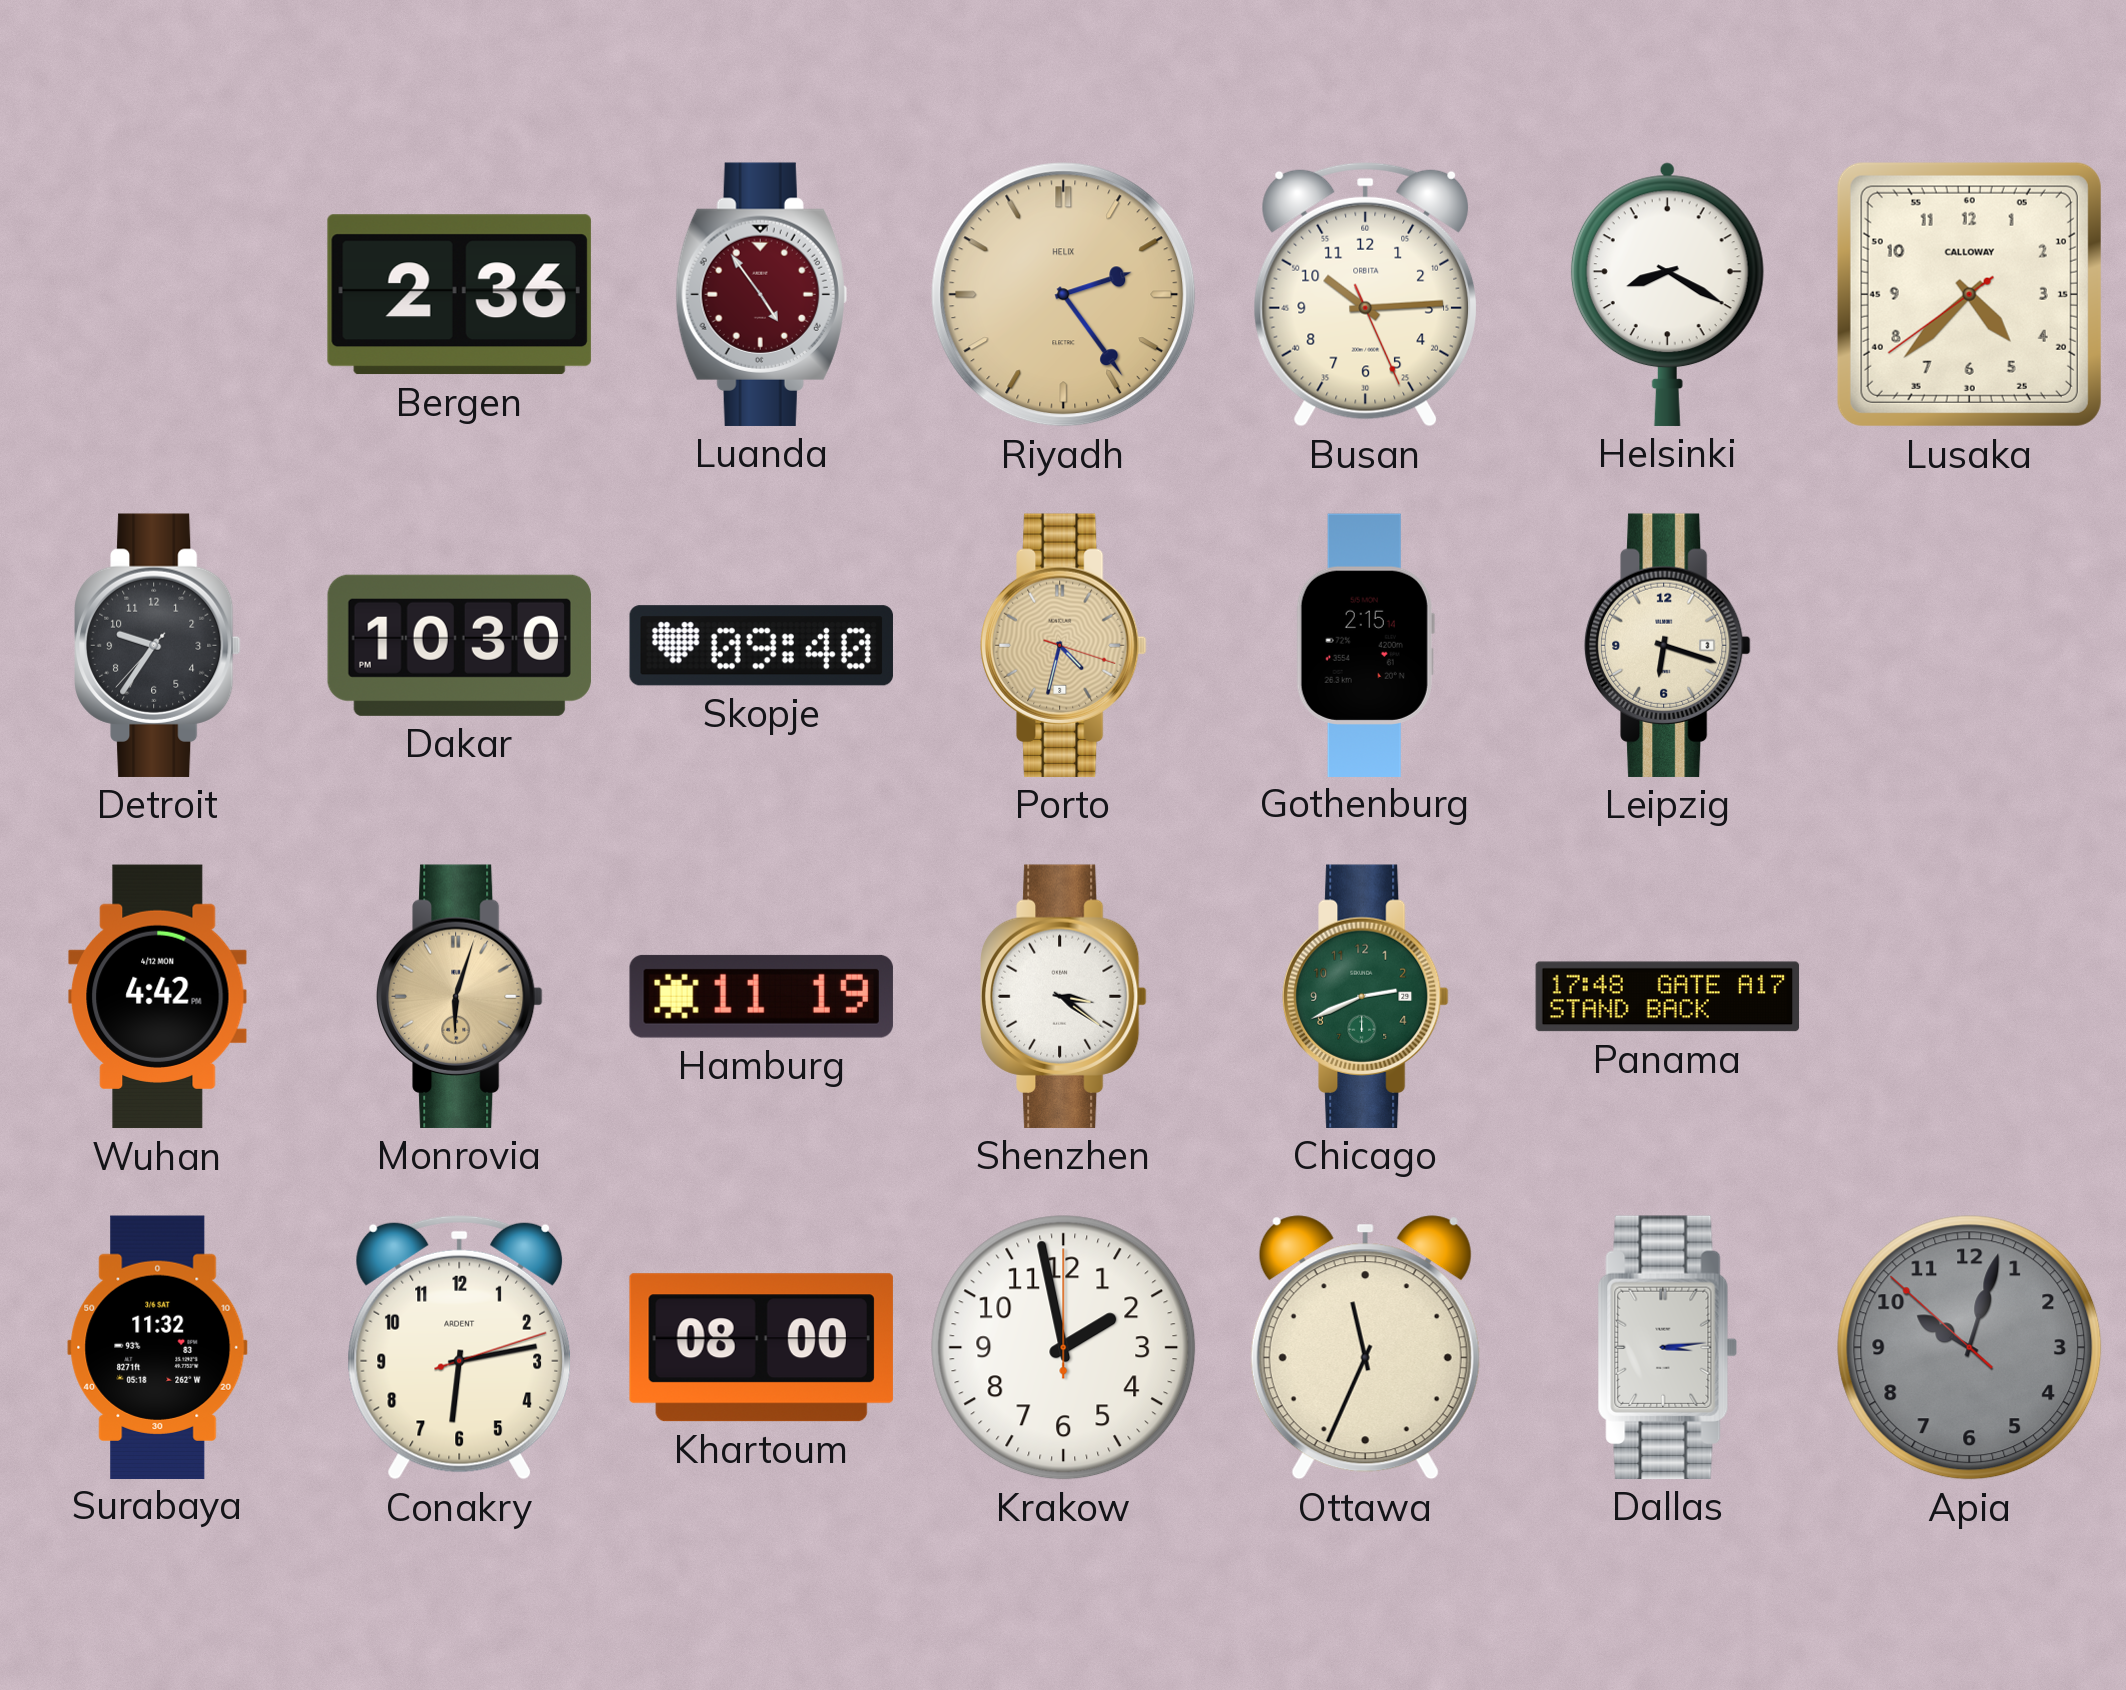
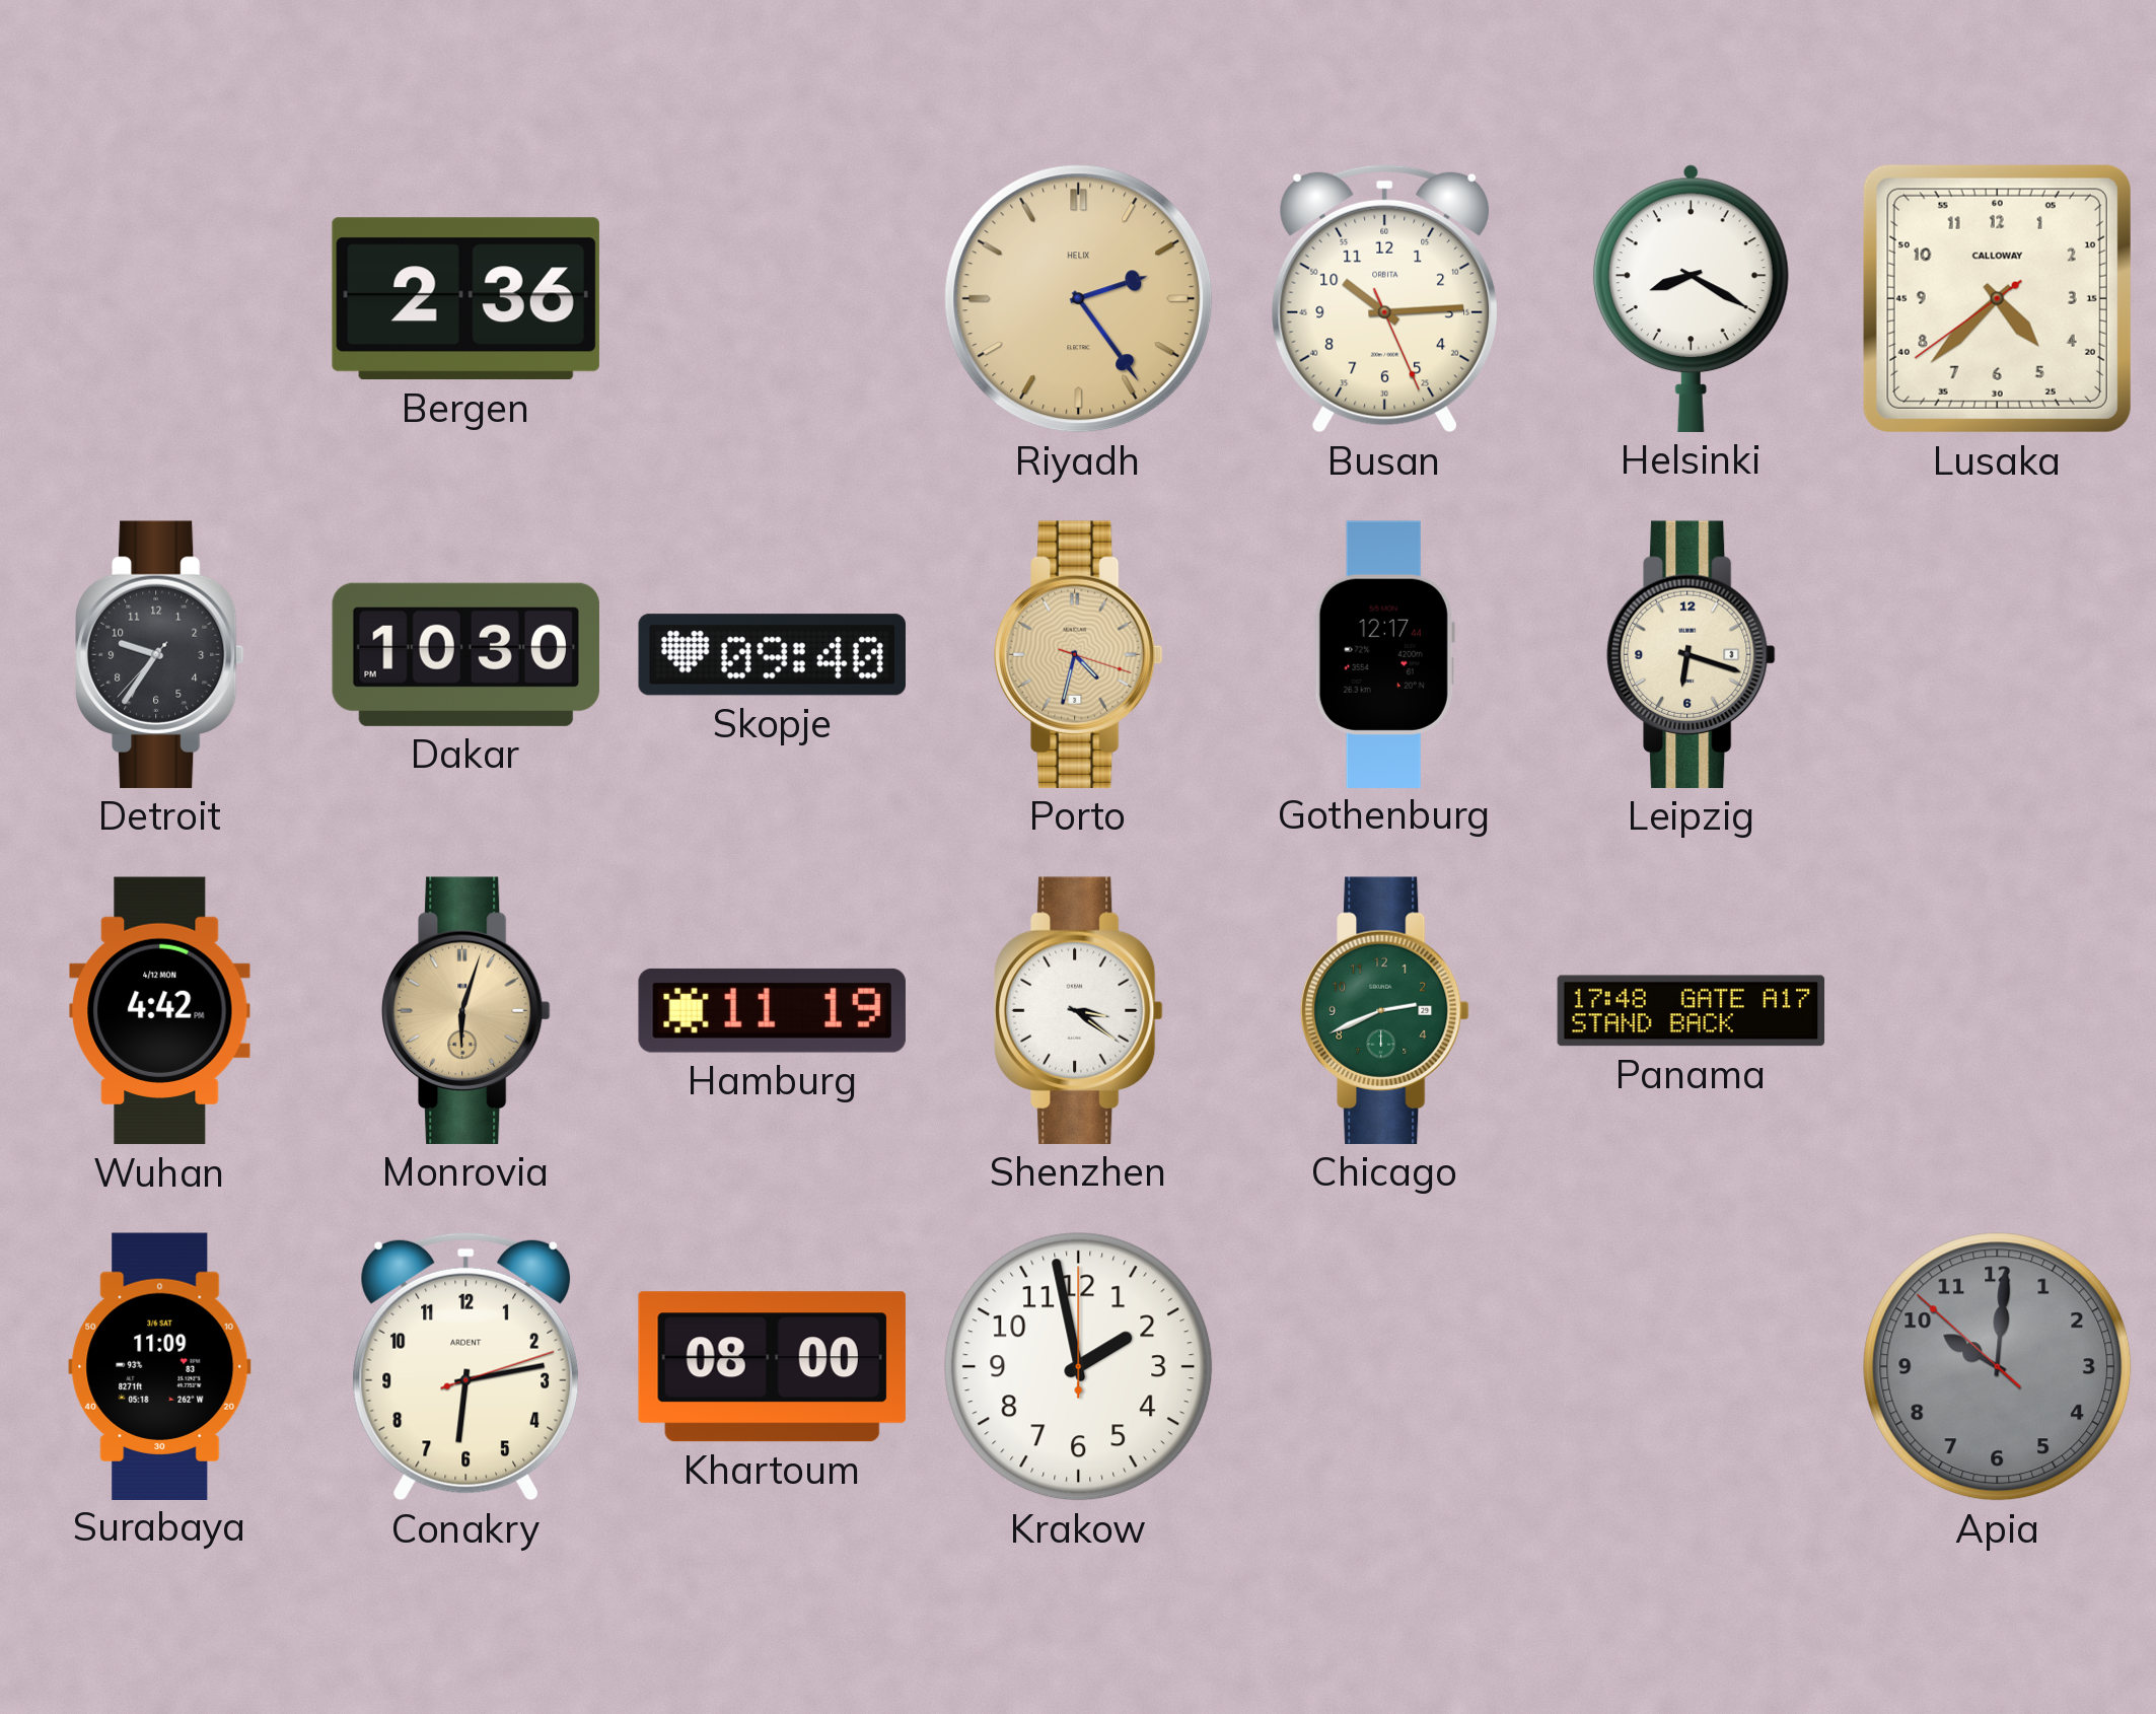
Luanda: 4:54 -> none (761, 294)
Gothenburg: 2:15 -> 12:17 (1384, 654)
Surabaya: 11:32 -> 11:09 (160, 1366)
Ottawa: 11:34 -> none (1365, 1348)
Dallas: 3:14 -> none (1667, 1347)
Apia: 10:02 -> 10:00 (1998, 1367)
